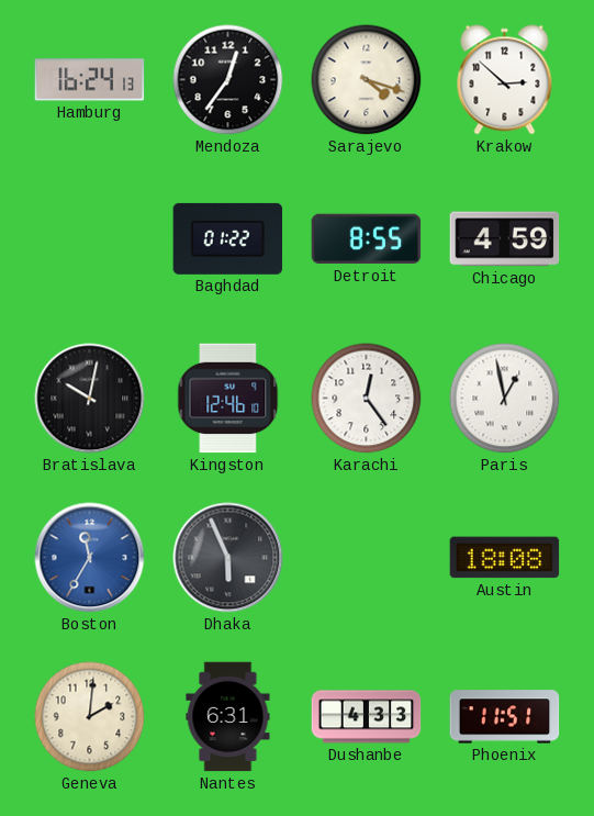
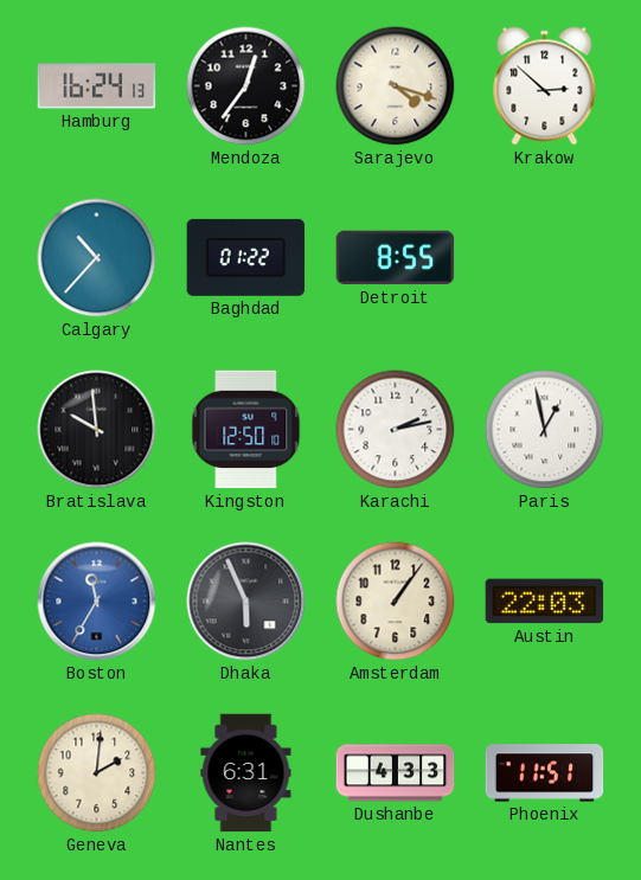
Calgary: none -> 10:37 (97, 258)
Chicago: 4:59 -> none (505, 239)
Bratislava: 10:02 -> 9:59 (97, 430)
Kingston: 12:46 -> 12:50 (246, 430)
Karachi: 12:24 -> 2:13 (396, 430)
Amsterdam: none -> 1:06 (396, 602)
Austin: 18:08 -> 22:03 (545, 602)
